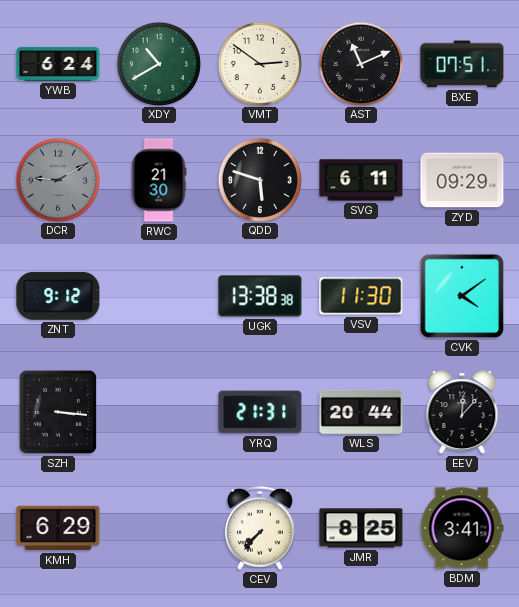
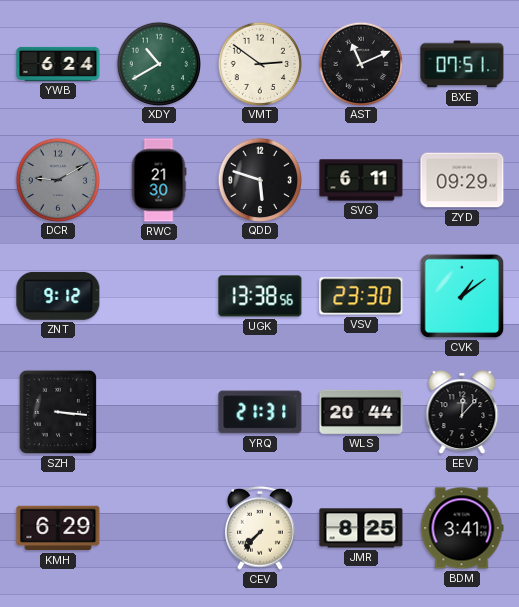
UGK: 13:38:38 -> 13:38:56 (260, 296)
VSV: 11:30 -> 23:30 (361, 296)
CVK: 4:09 -> 1:09 (462, 296)
